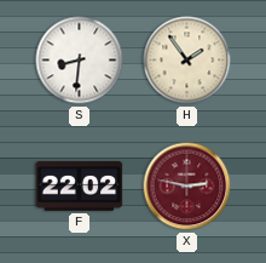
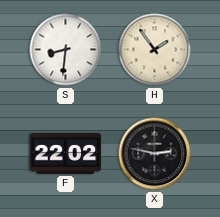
X dial: burgundy -> black (155, 154)
